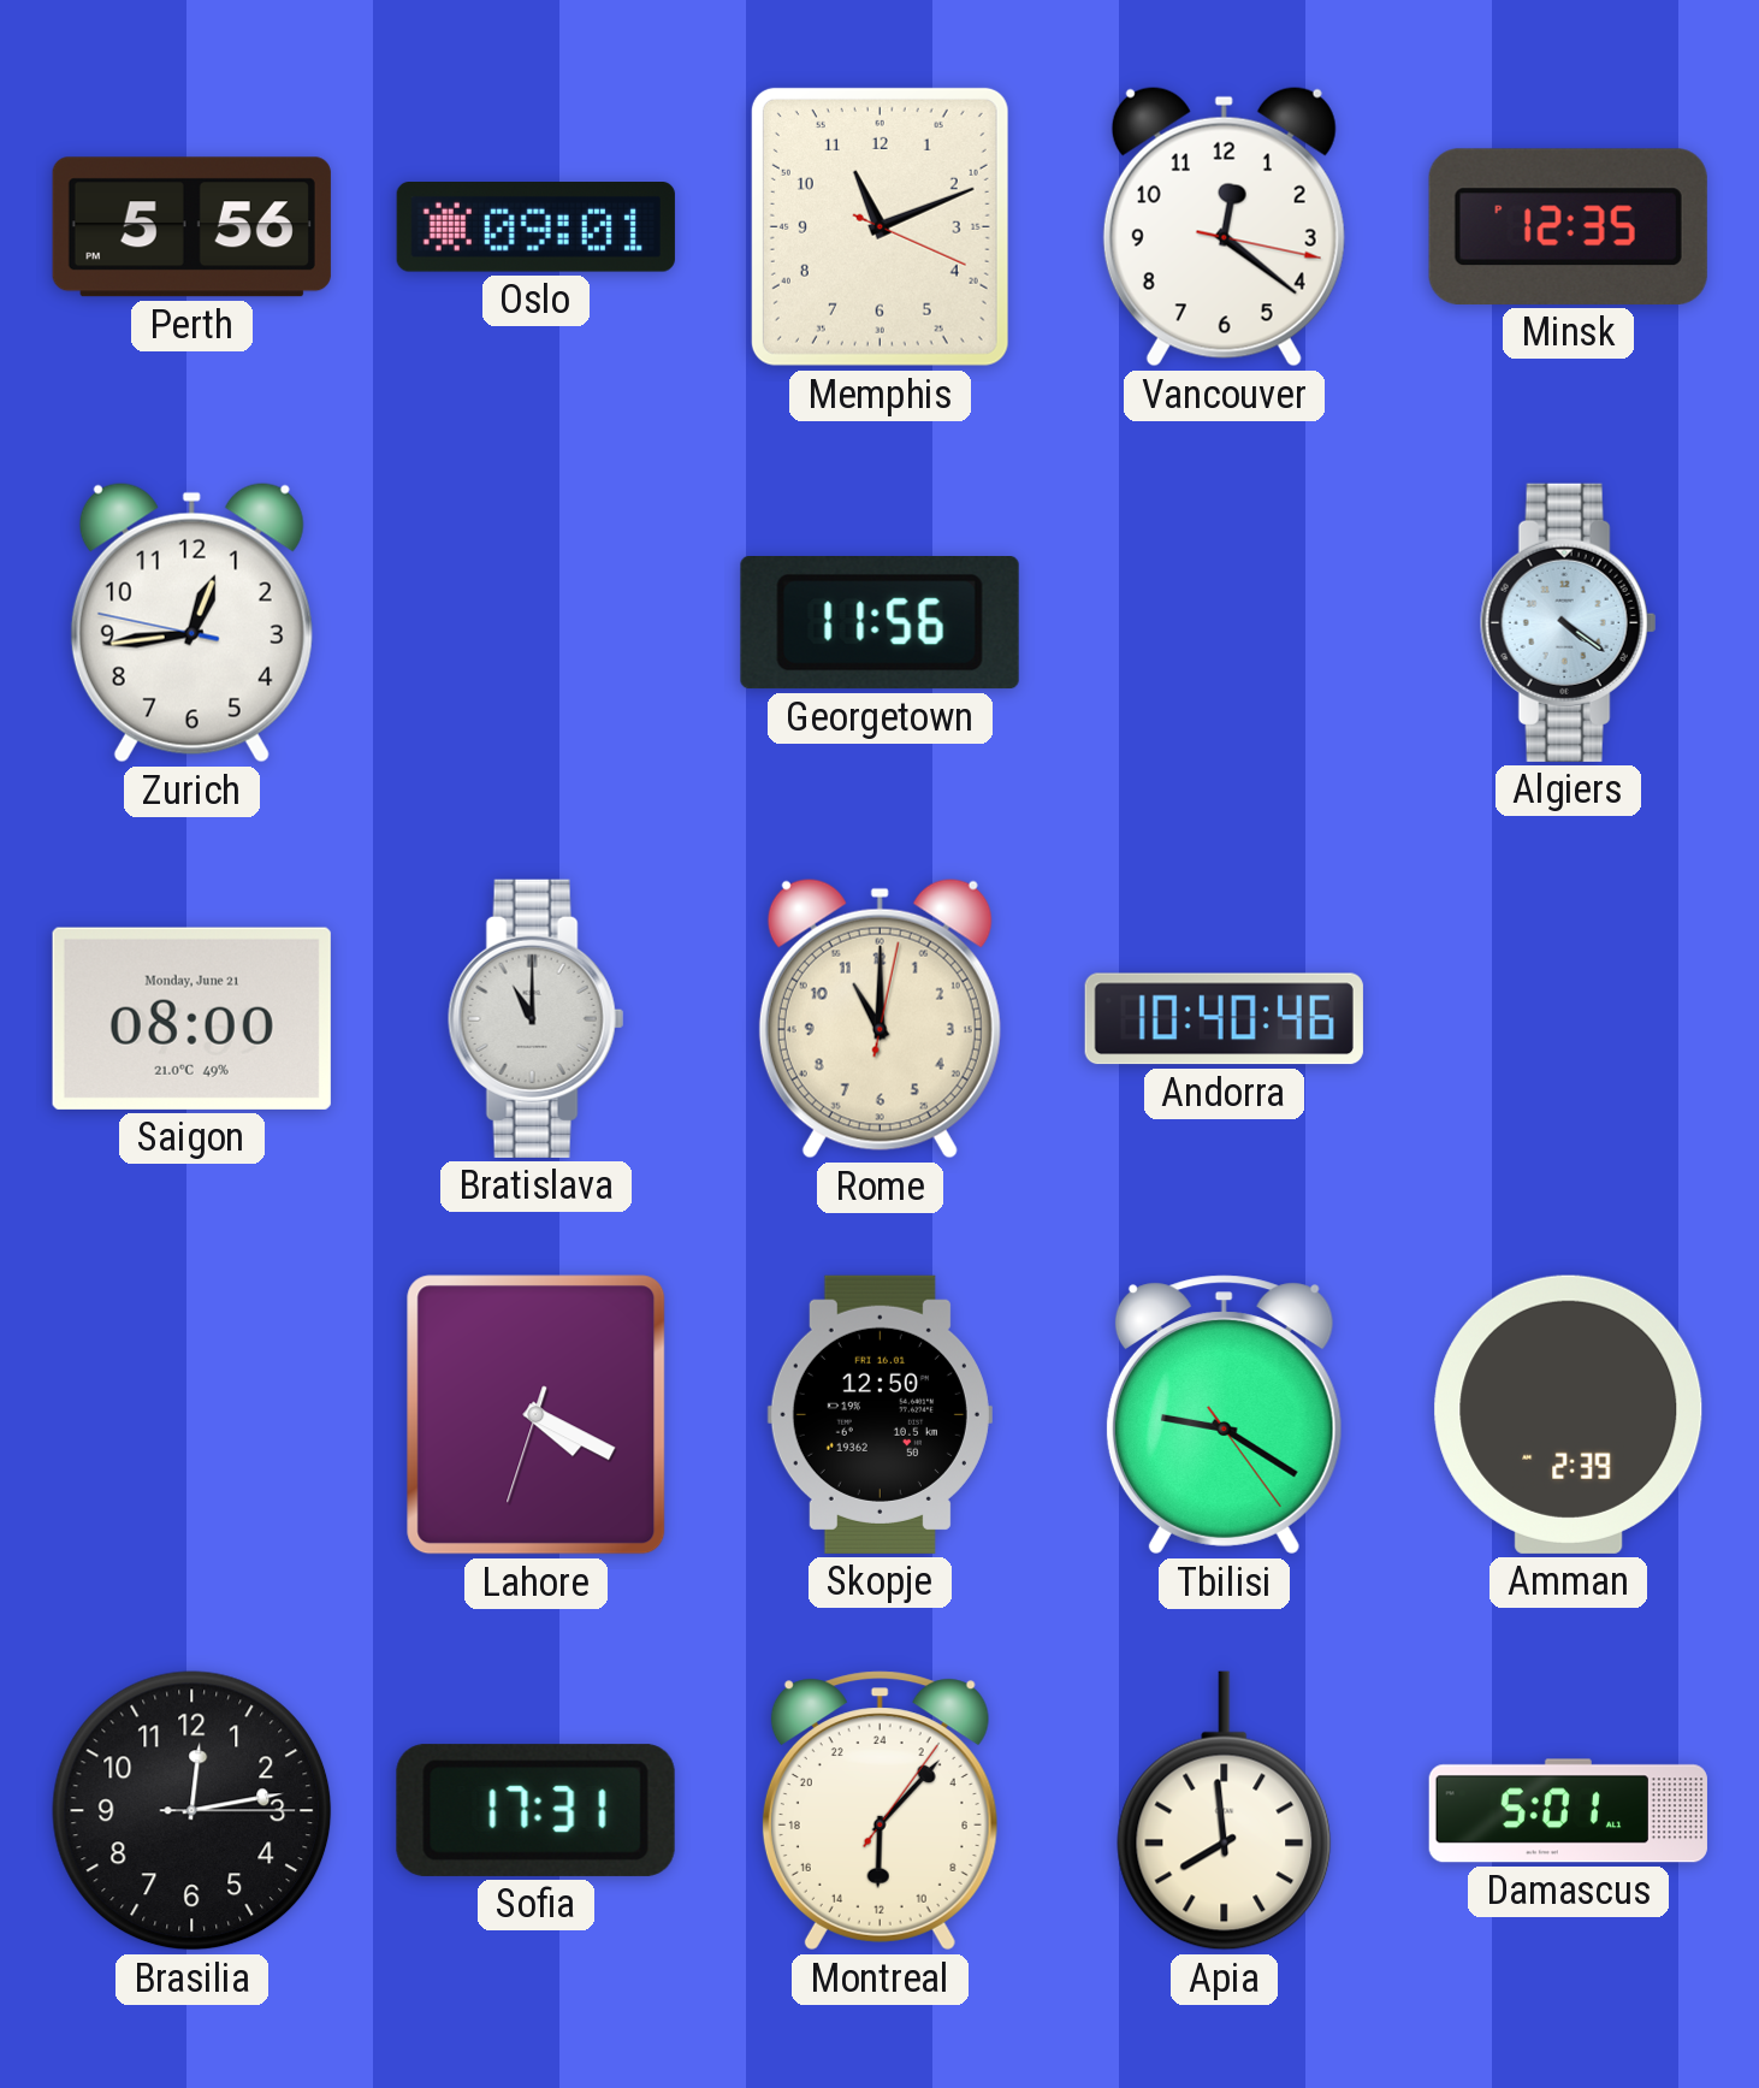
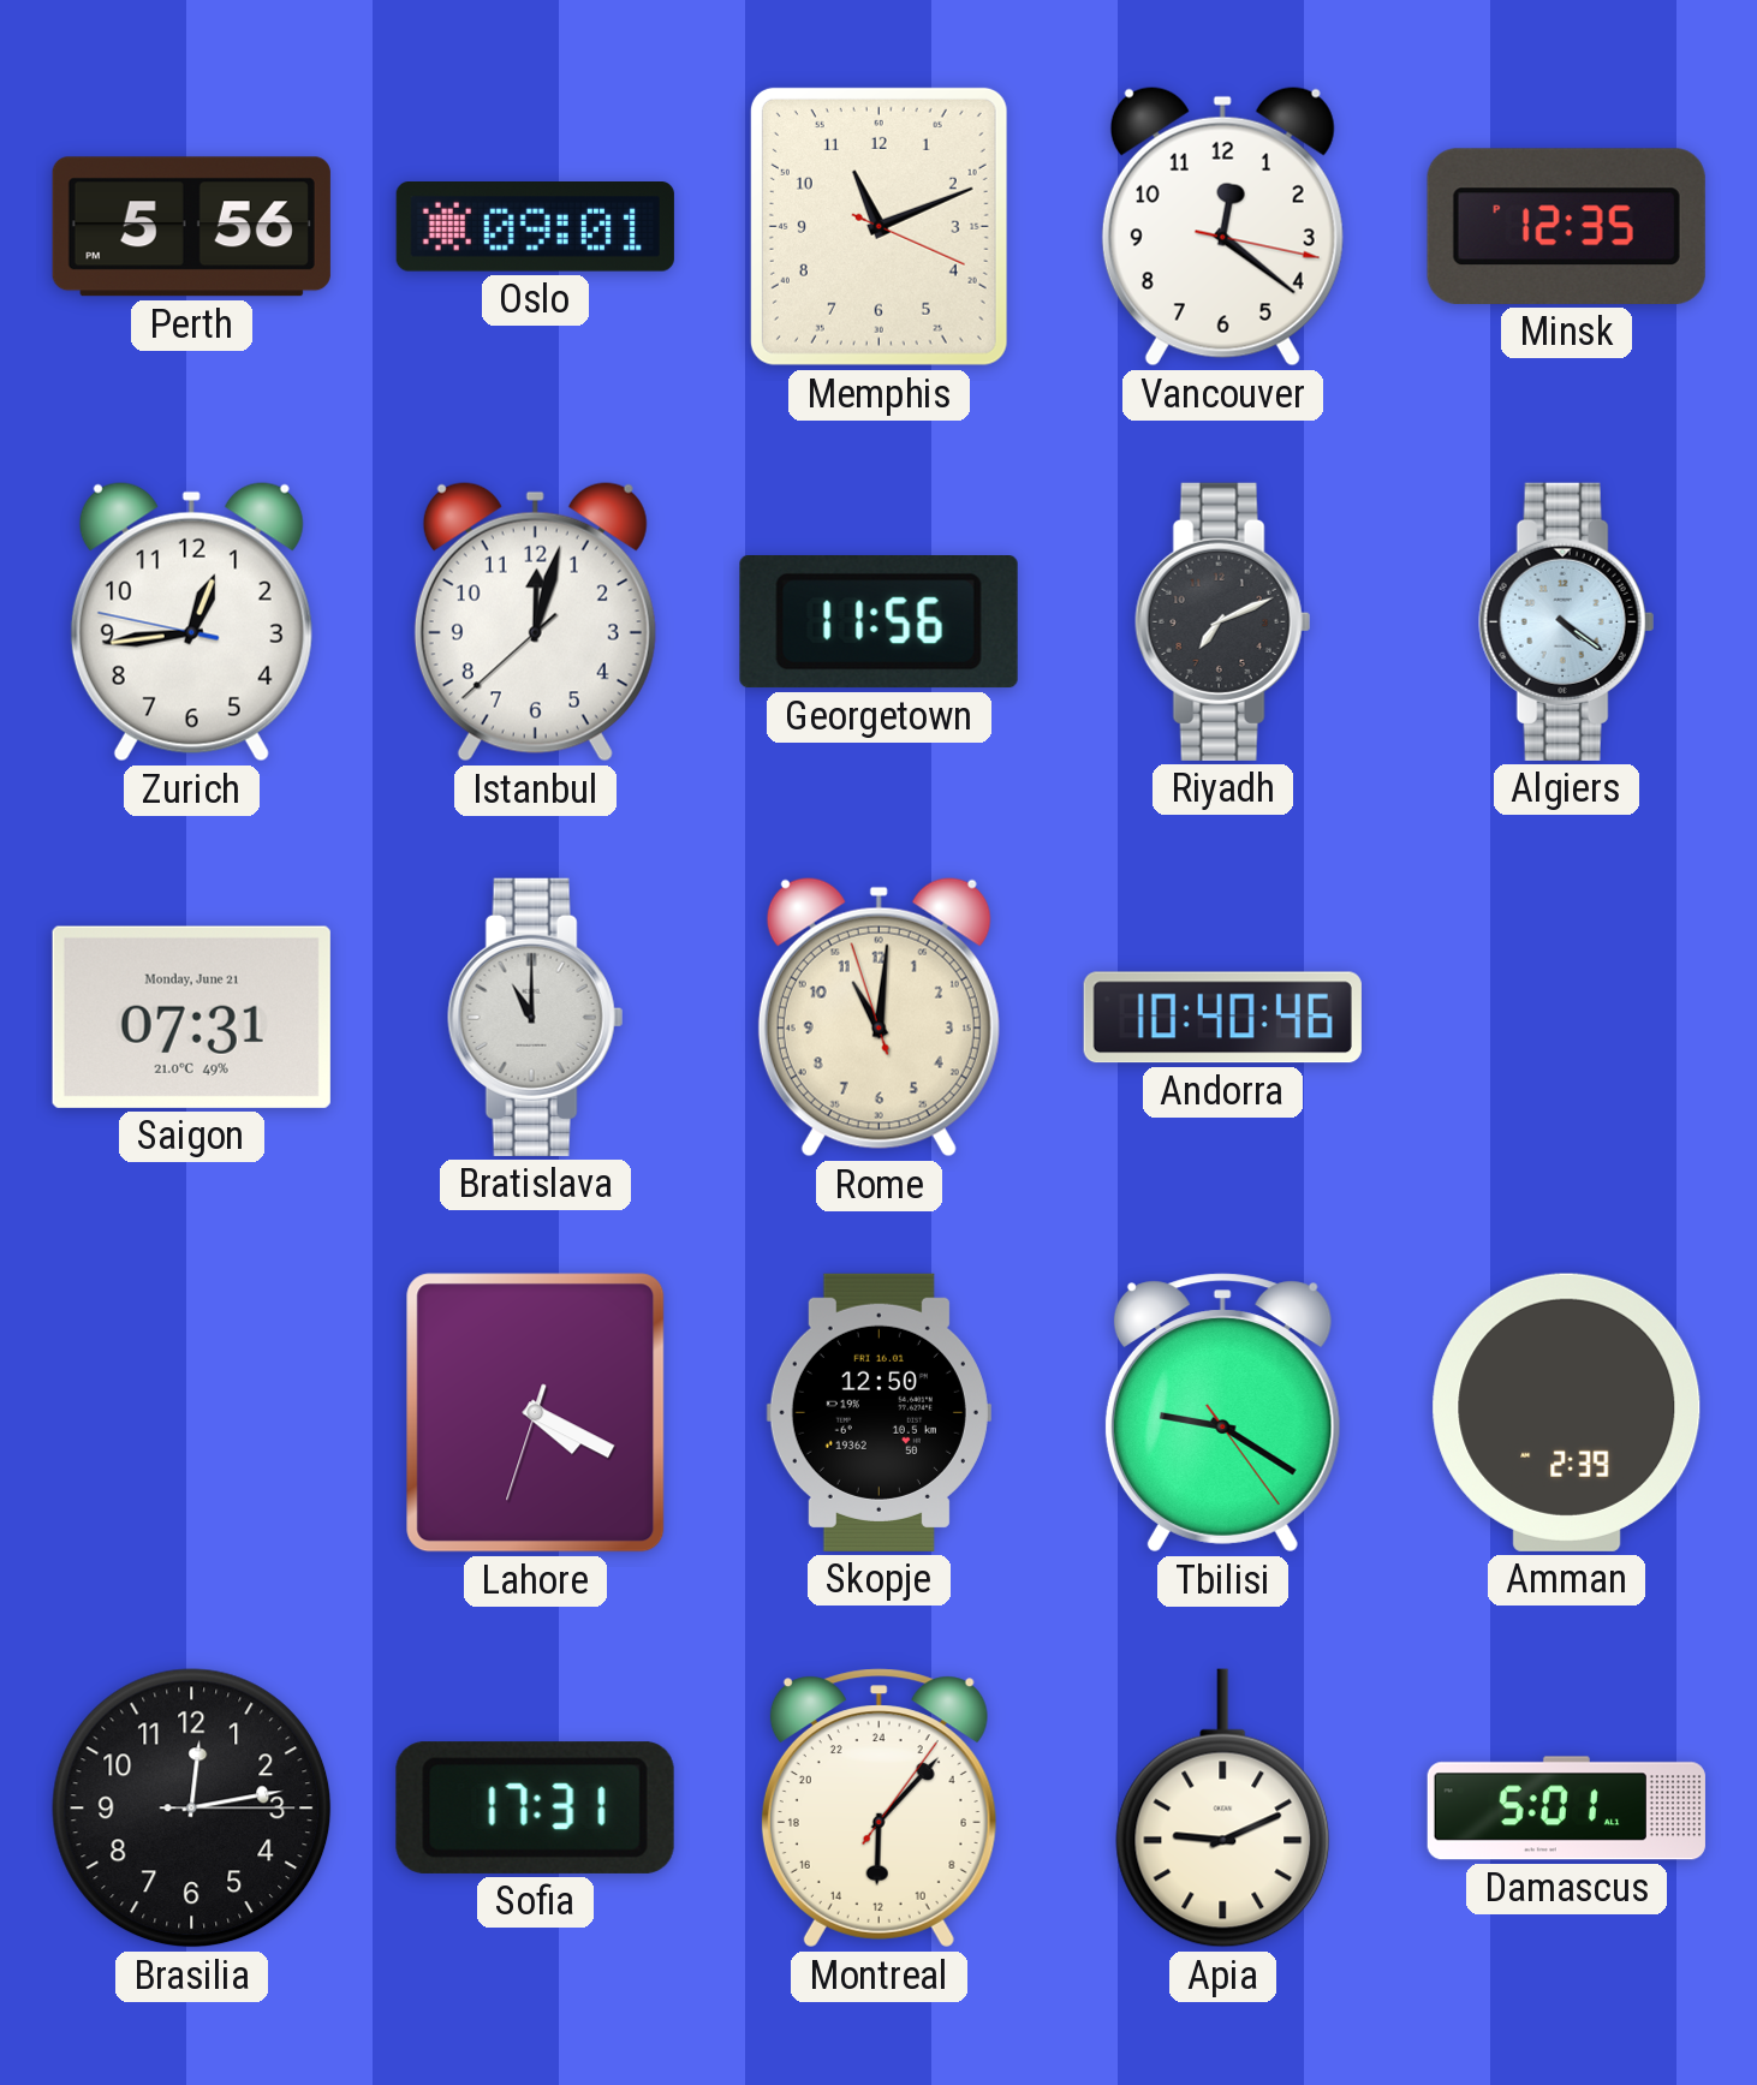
Istanbul: none -> 12:02 (535, 621)
Riyadh: none -> 7:11 (1223, 621)
Saigon: 08:00 -> 07:31 (191, 1017)
Rome: 11:00:02 -> 11:00:57 (878, 1017)
Apia: 7:59 -> 9:11 (1223, 1809)
